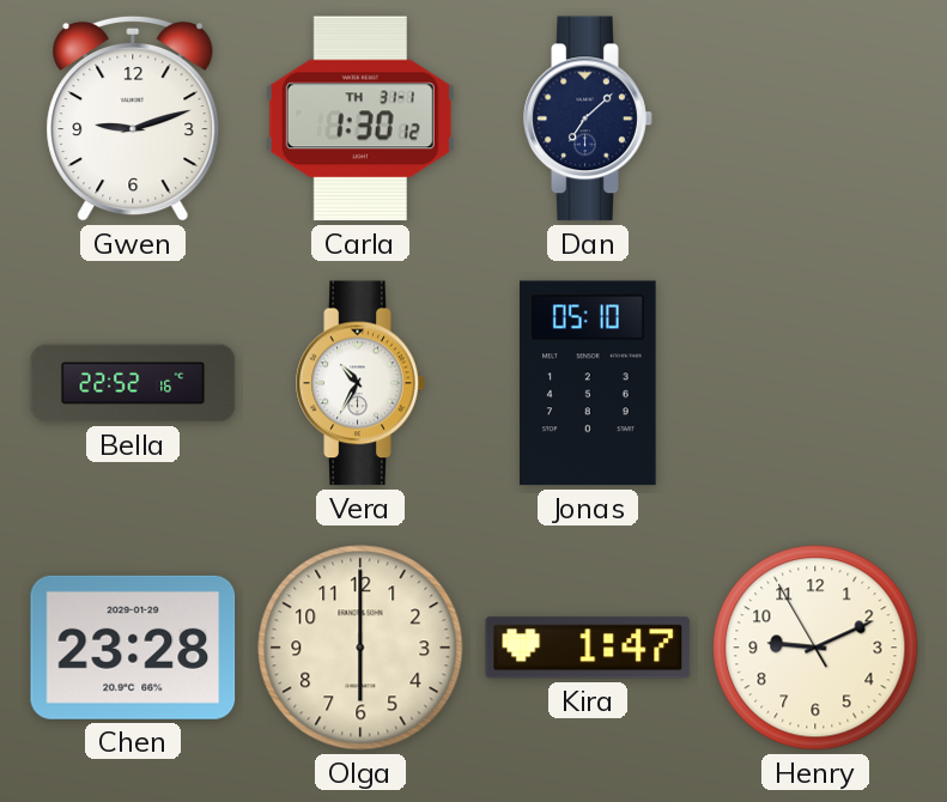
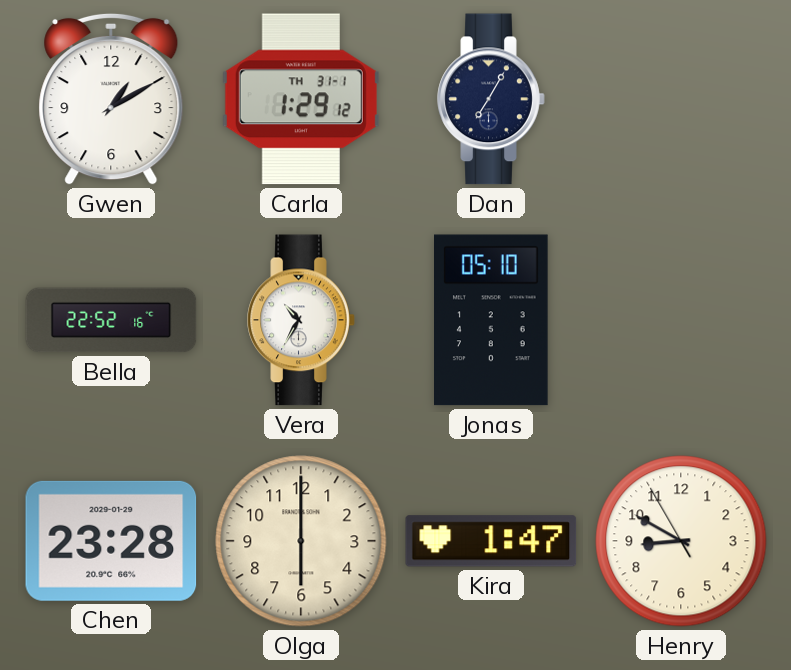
Gwen: 9:12 -> 1:10 (111, 99)
Carla: 1:30 -> 1:29 (301, 99)
Dan: 7:08 -> 7:05 (491, 99)
Henry: 9:10 -> 8:49 (681, 541)
